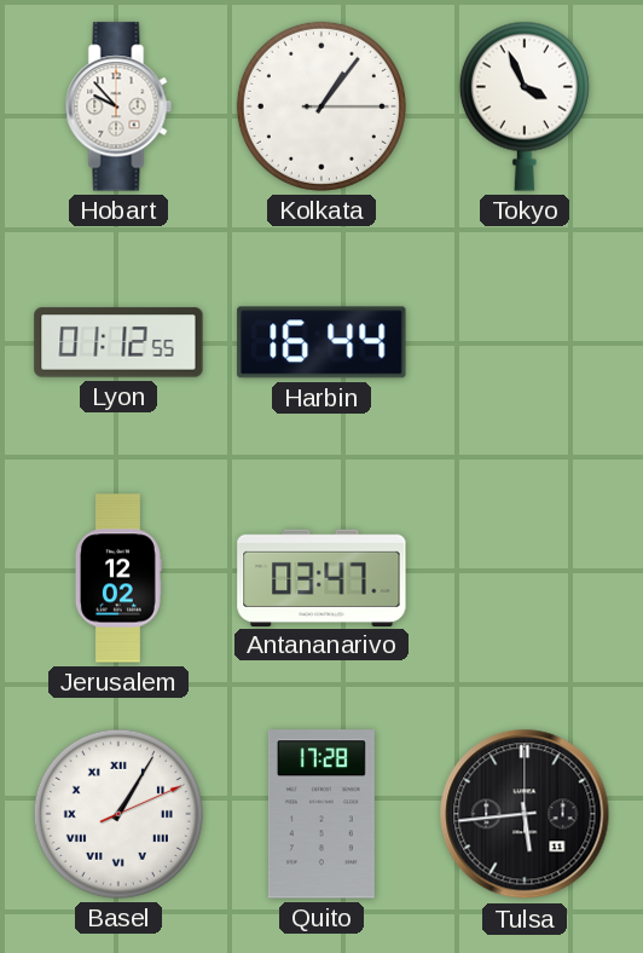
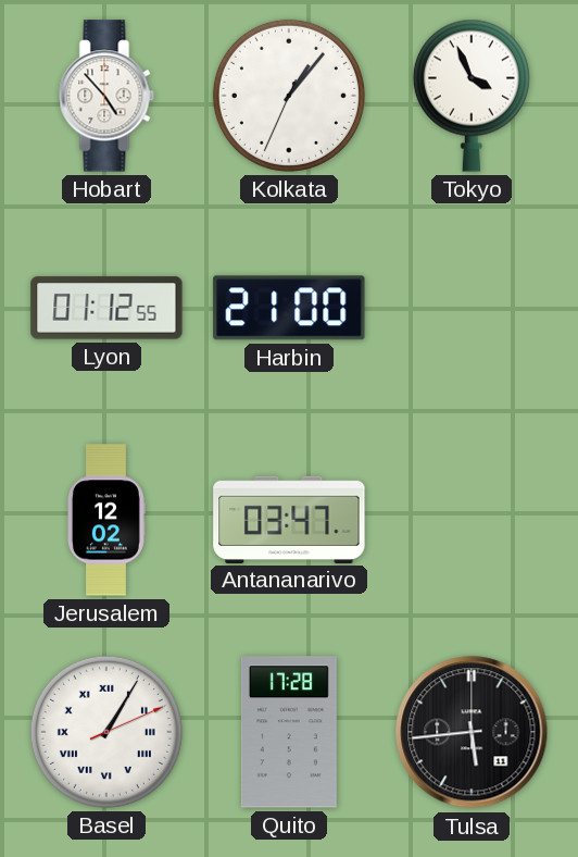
Hobart: 9:53 -> 4:53 (106, 96)
Kolkata: 1:06:15 -> 1:06:34 (289, 96)
Harbin: 16:44 -> 21:00 (289, 308)
